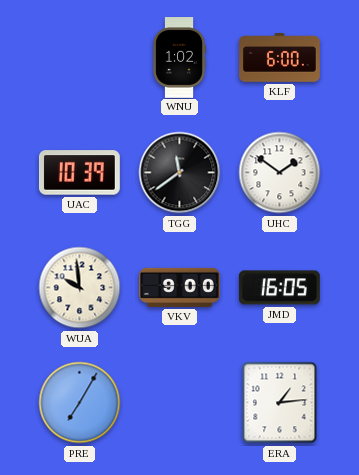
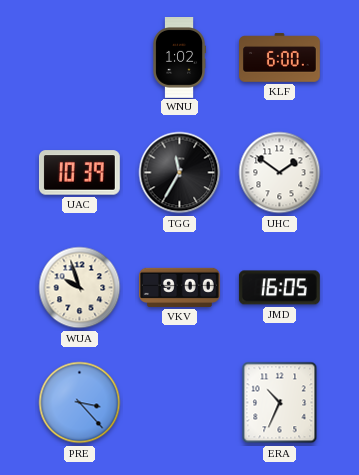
TGG: 11:39 -> 11:35 (180, 173)
WUA: 9:59 -> 9:57 (80, 288)
PRE: 7:05 -> 3:23 (80, 403)
ERA: 1:14 -> 10:34 (280, 403)
